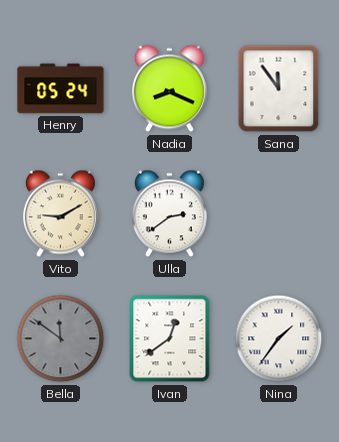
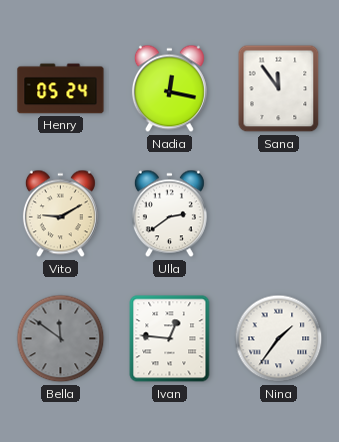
Nadia: 8:19 -> 12:17 (169, 89)
Ivan: 12:39 -> 12:46 (170, 339)
